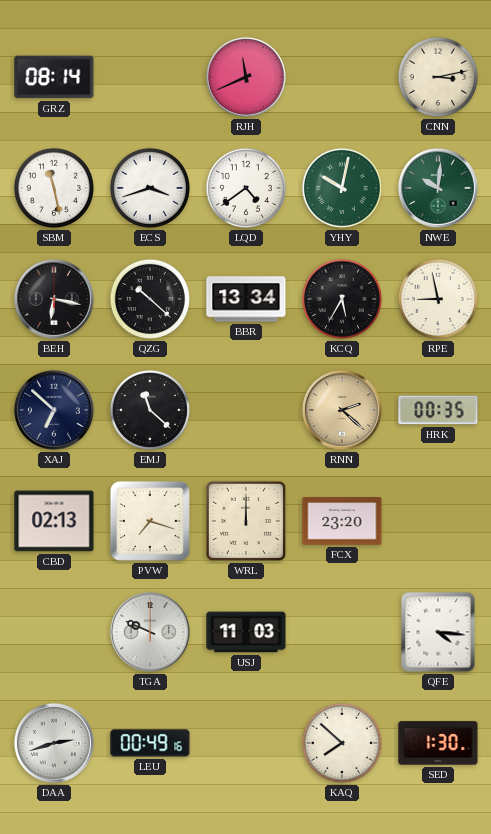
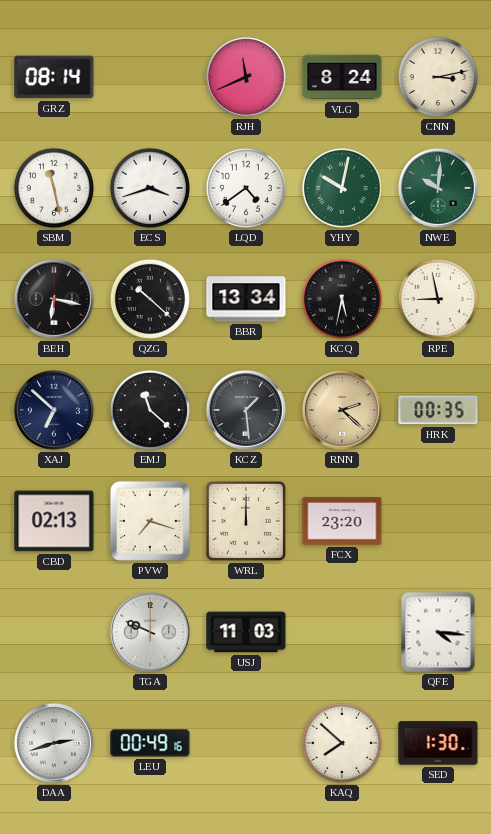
VLG: none -> 8:24 (342, 77)
KCQ: 5:35 -> 5:32 (342, 299)
KCZ: none -> 1:29 (246, 410)
